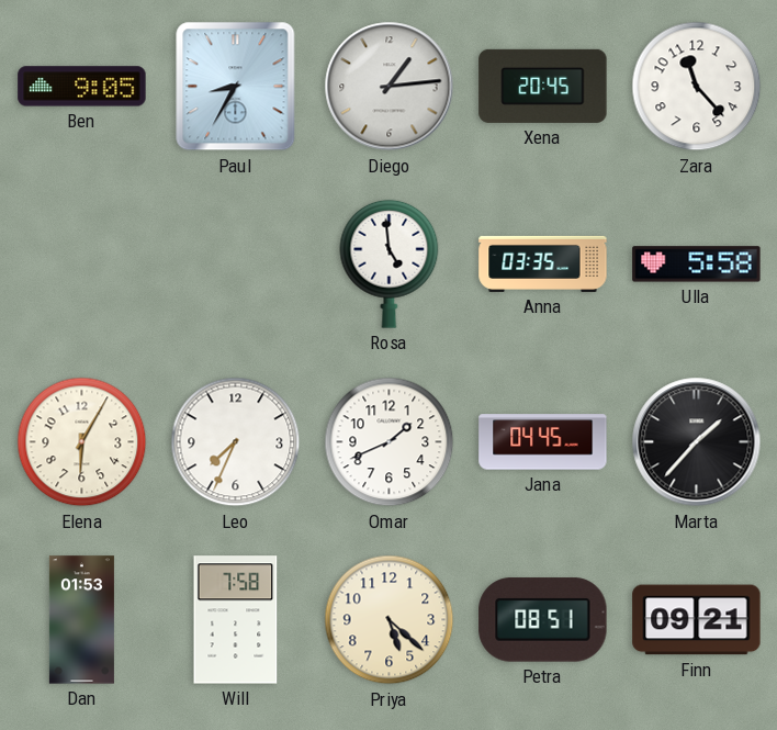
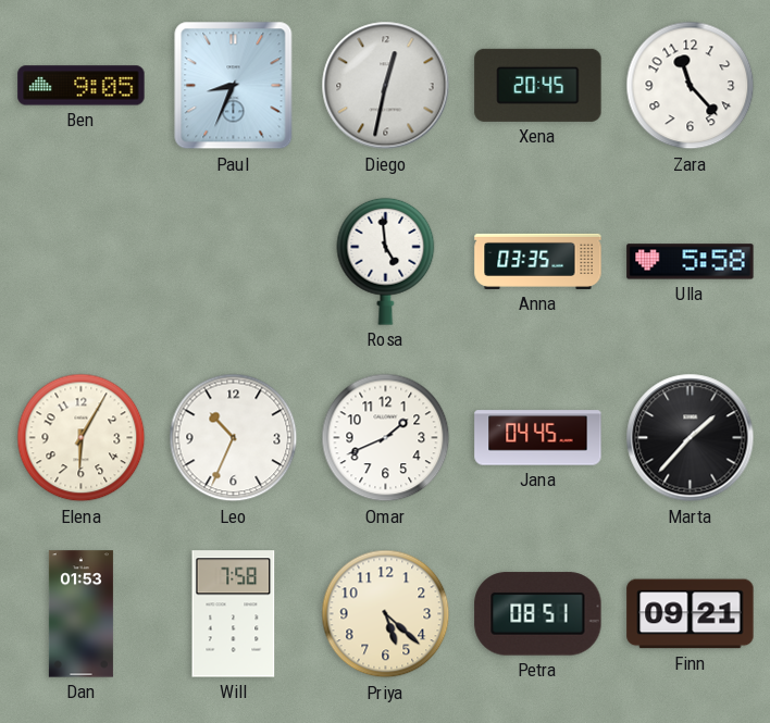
Paul: 8:35 -> 8:34 (234, 86)
Diego: 1:14 -> 12:32 (386, 86)
Leo: 7:34 -> 10:34 (234, 438)
